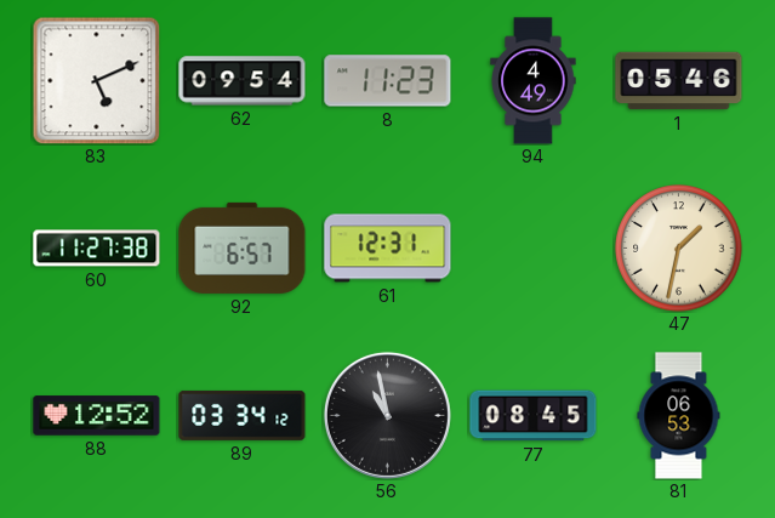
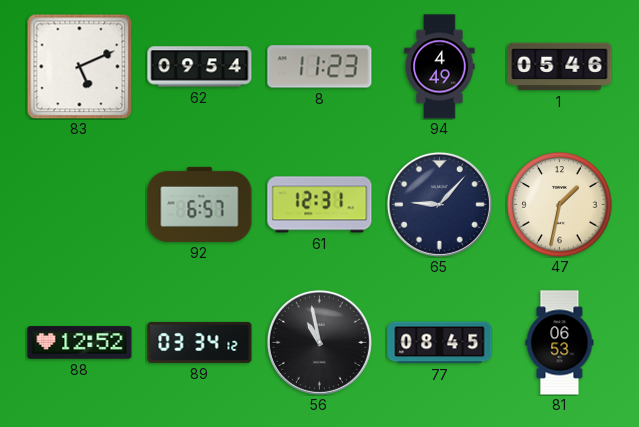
60: 11:27 -> none (97, 249)
65: none -> 9:07 (439, 204)
